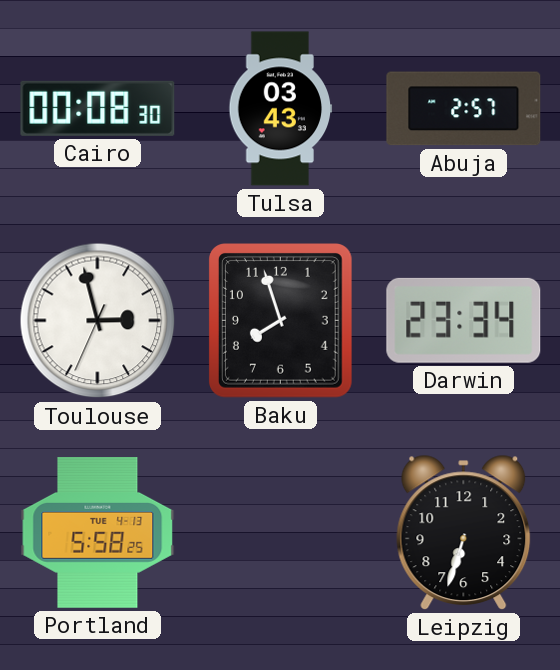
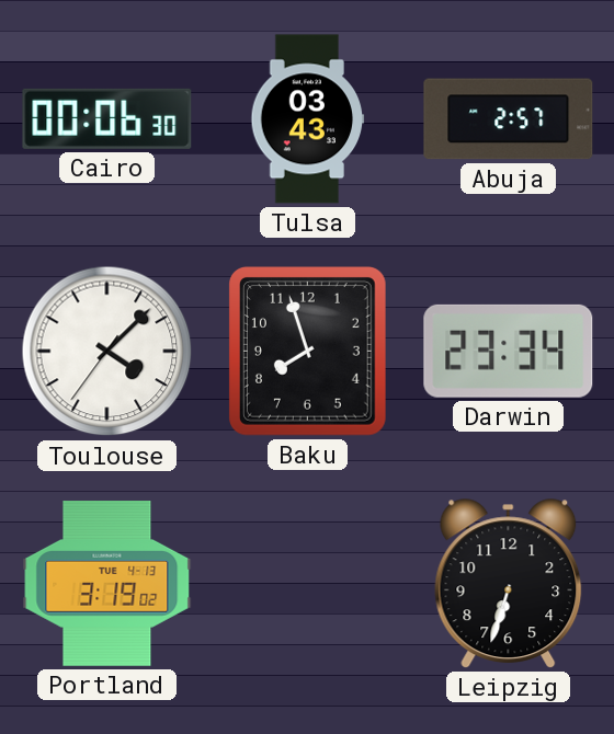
Cairo: 00:08 -> 00:06 (107, 118)
Toulouse: 2:57 -> 4:07 (107, 352)
Portland: 5:58 -> 3:19 (107, 584)
